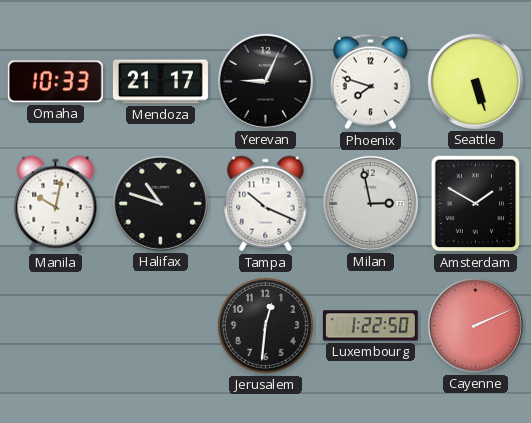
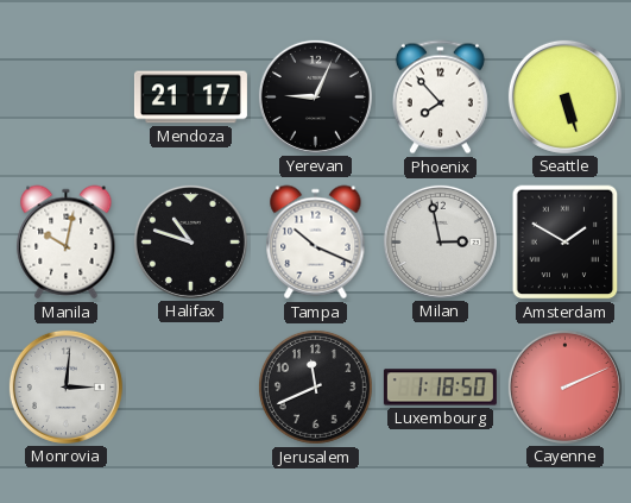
Omaha: 10:33 -> none (55, 82)
Phoenix: 7:48 -> 7:53 (440, 98)
Monrovia: none -> 3:01 (65, 386)
Jerusalem: 12:31 -> 11:41 (315, 386)
Luxembourg: 1:22 -> 1:18 (440, 388)
